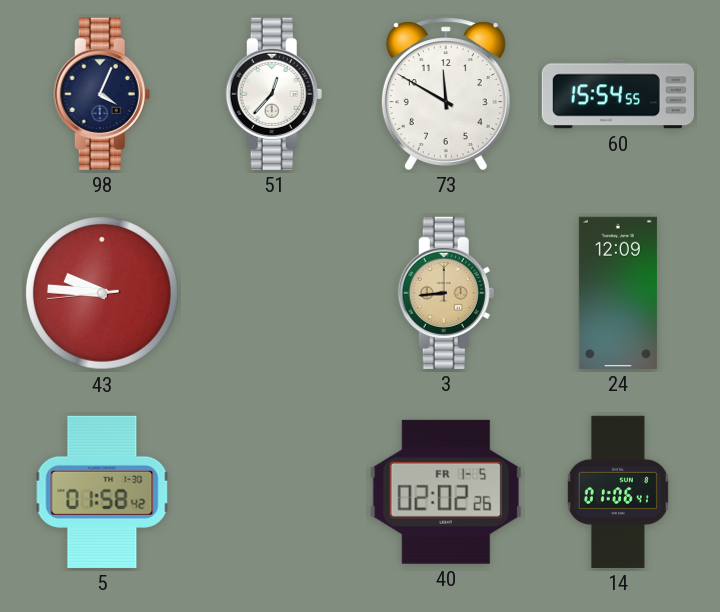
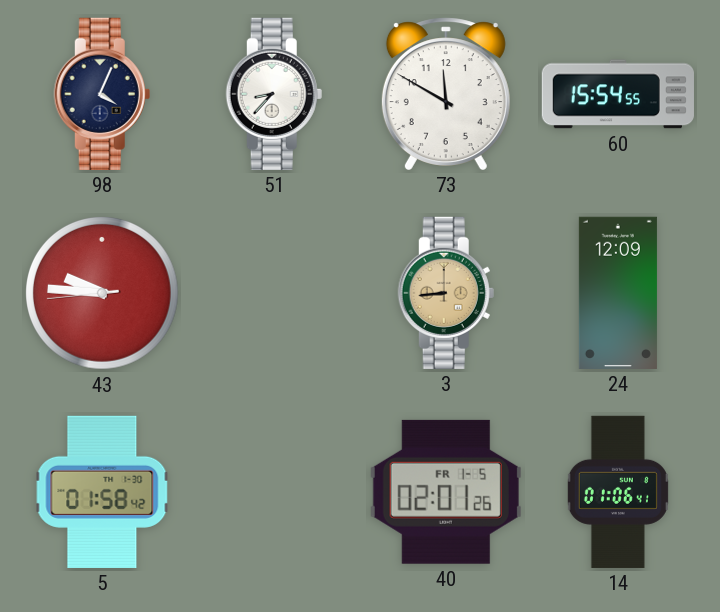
51: 12:37 -> 8:37 (274, 94)
40: 02:02 -> 02:01 (446, 492)
